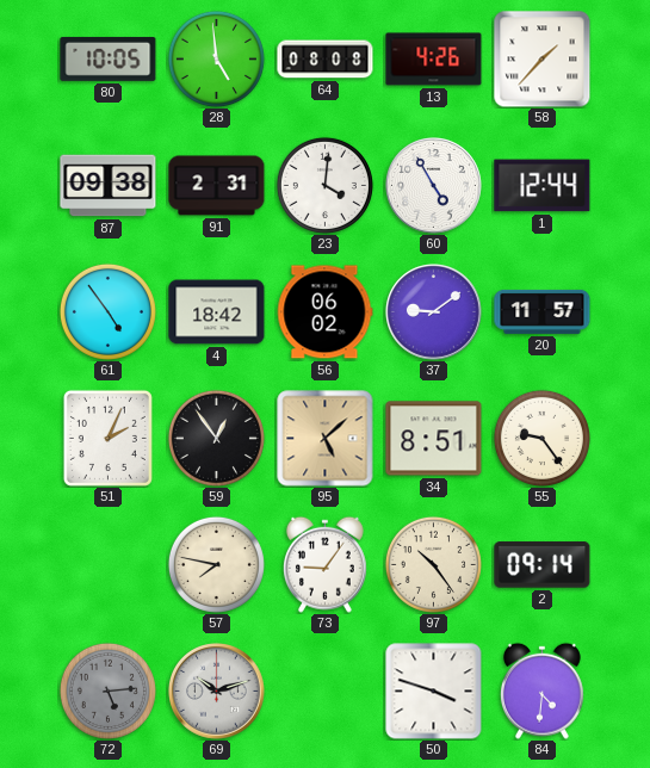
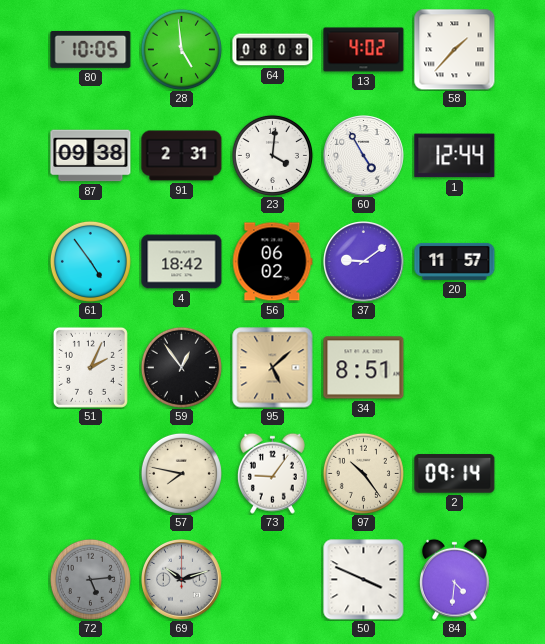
13: 4:26 -> 4:02 (364, 50)
55: 9:24 -> none (541, 438)
50: 3:48 -> 3:49 (364, 580)
